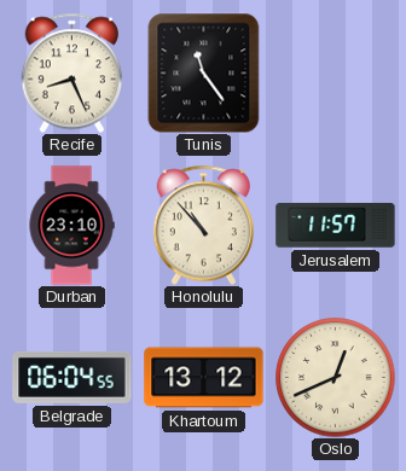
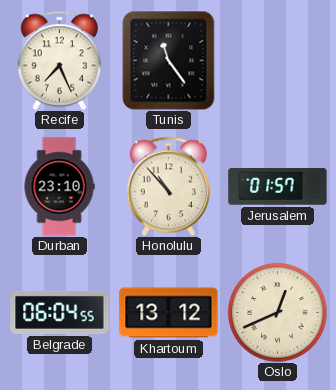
Recife: 8:26 -> 7:26 (59, 60)
Jerusalem: 11:57 -> 01:57 (278, 187)
